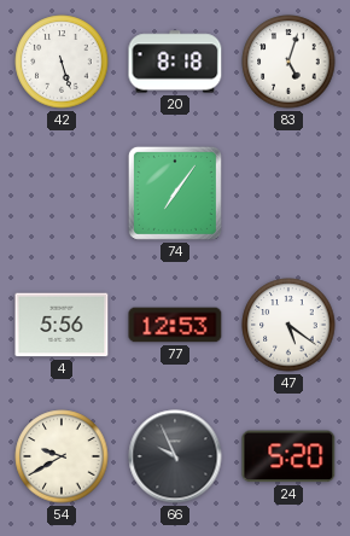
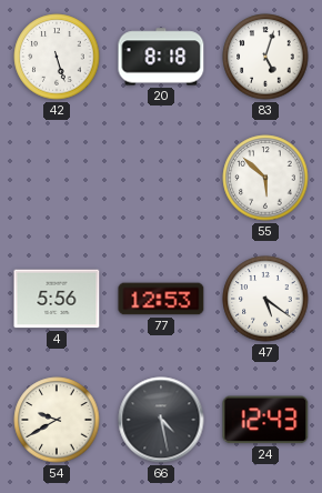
74: 7:06 -> none (175, 193)
55: none -> 5:52 (265, 178)
66: 9:56 -> 4:28 (161, 420)
24: 5:20 -> 12:43 (265, 420)
